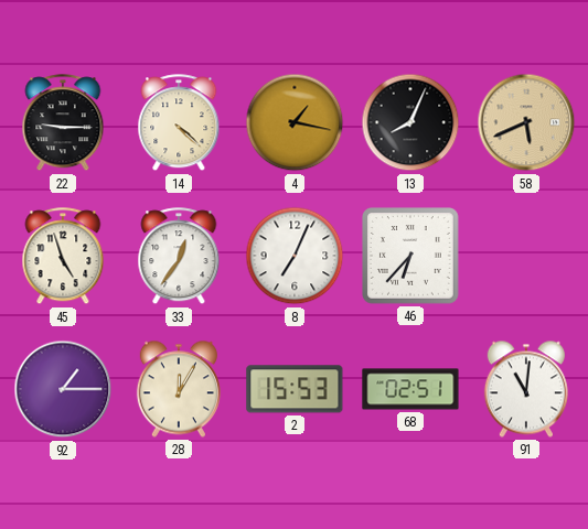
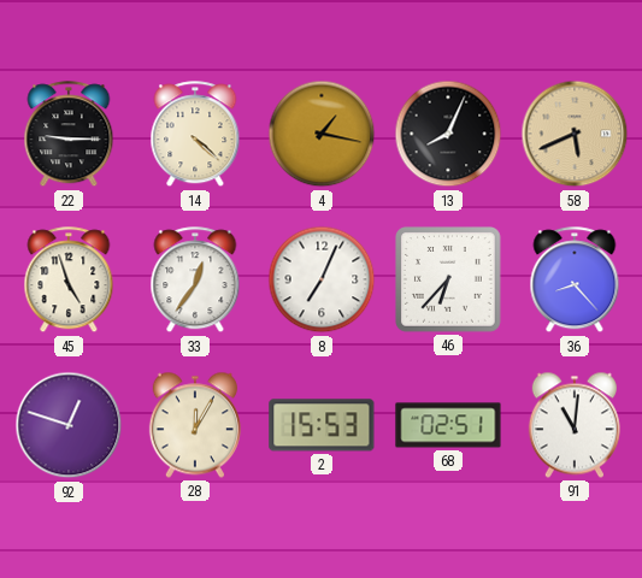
36: none -> 8:23 (575, 281)
92: 1:15 -> 12:48 (69, 425)
